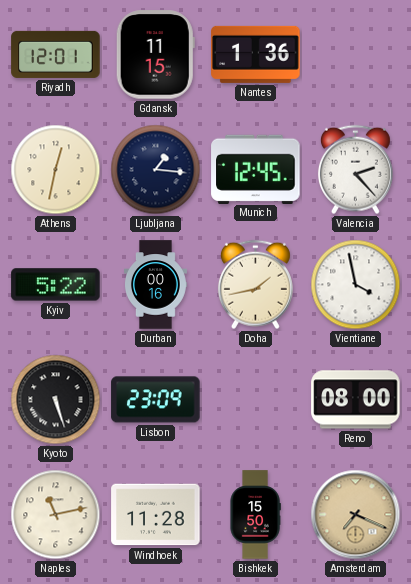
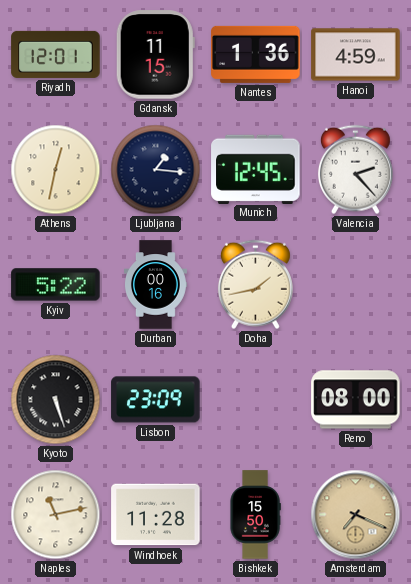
Hanoi: none -> 4:59 (356, 55)
Vientiane: 3:58 -> none (356, 285)
